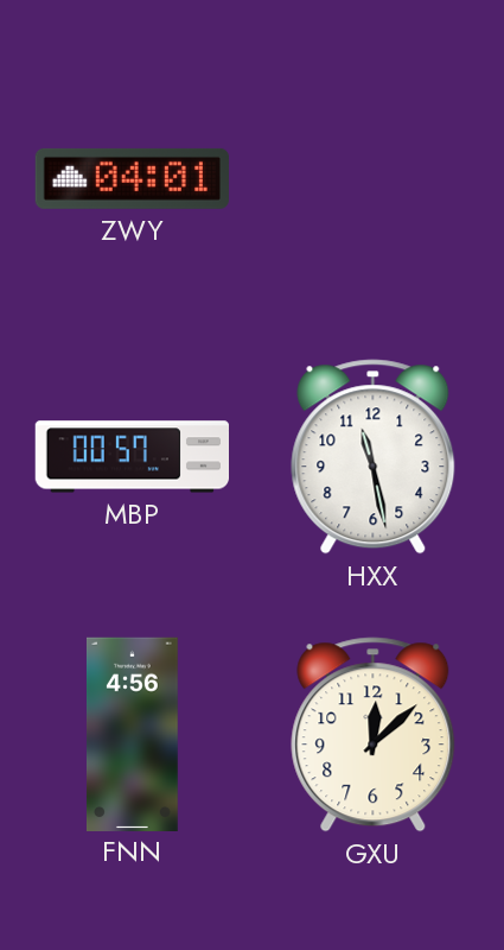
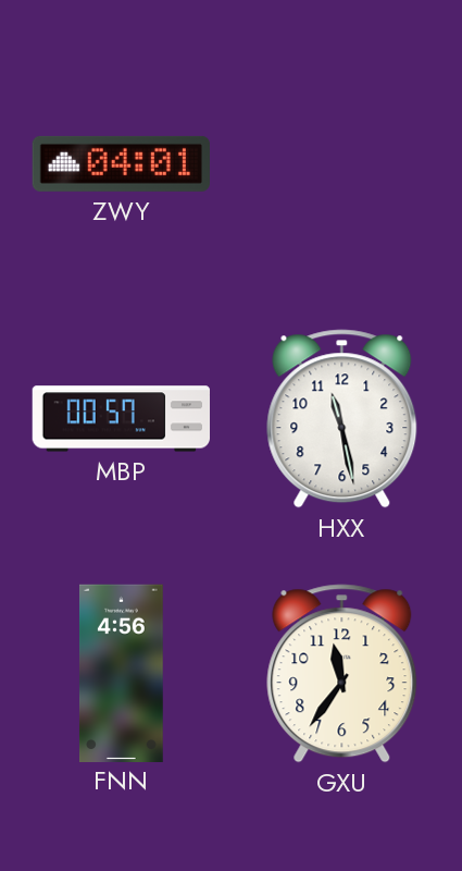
GXU: 12:08 -> 11:36 (342, 674)
